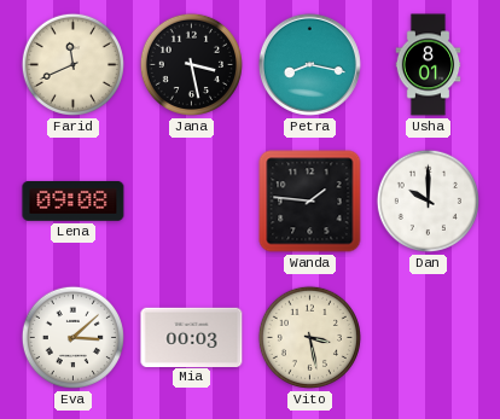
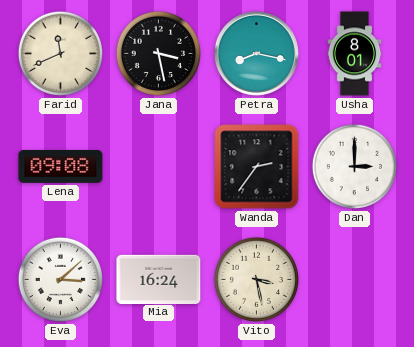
Wanda: 1:46 -> 2:36 (257, 167)
Dan: 10:00 -> 3:00 (354, 166)
Mia: 00:03 -> 16:24 (159, 279)
